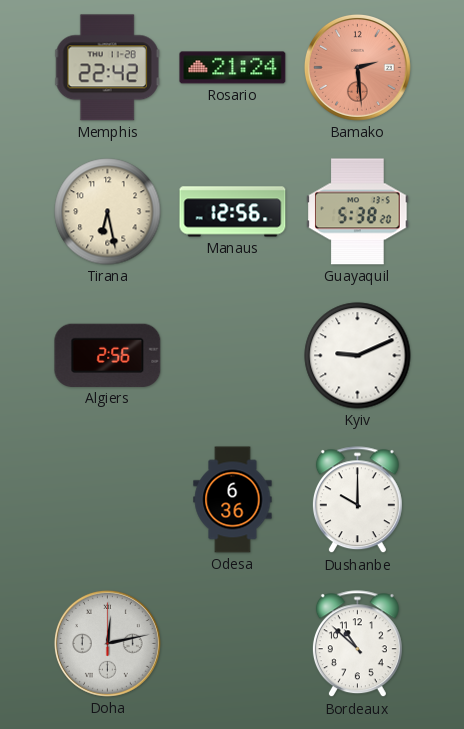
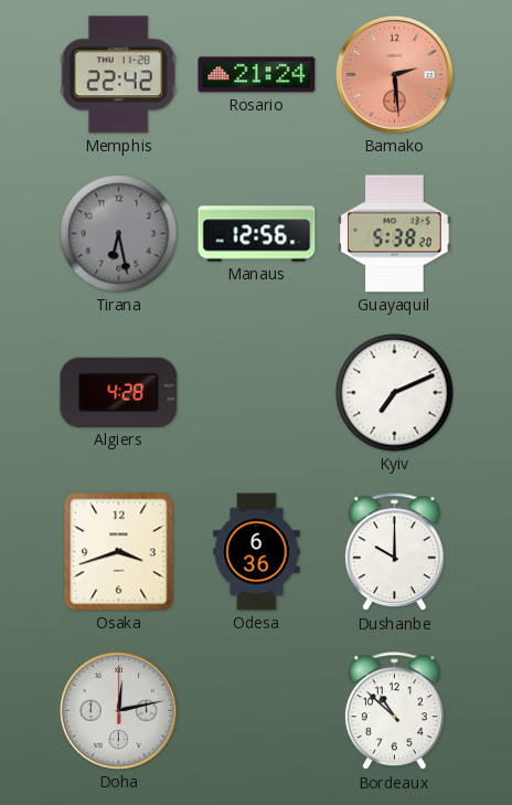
Tirana dial: cream -> grey (119, 234)
Algiers: 2:56 -> 4:28 (119, 392)
Kyiv: 9:11 -> 7:11 (395, 393)
Osaka: none -> 3:42 (119, 552)
